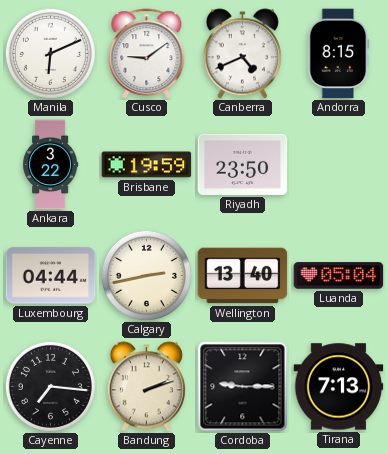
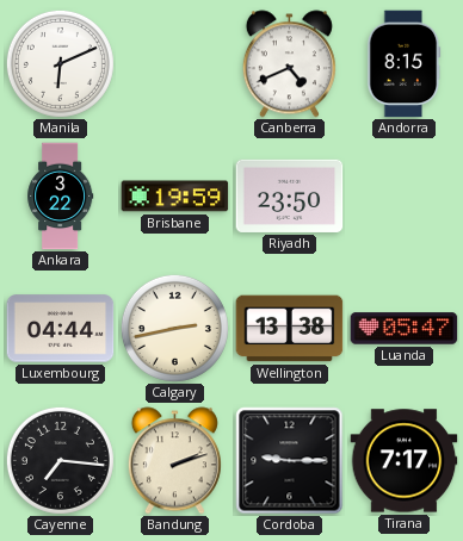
Cusco: 9:09 -> none (147, 54)
Wellington: 13:40 -> 13:38 (290, 329)
Luanda: 05:04 -> 05:47 (405, 329)
Tirana: 7:13 -> 7:17 (405, 461)
